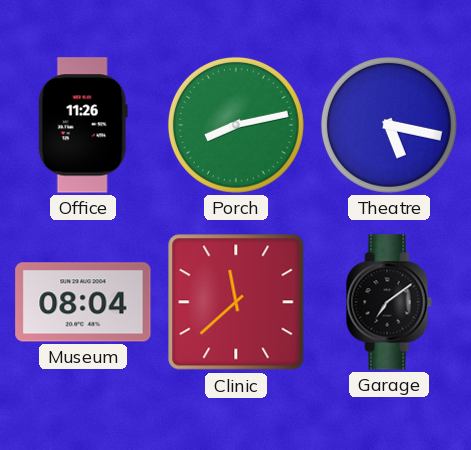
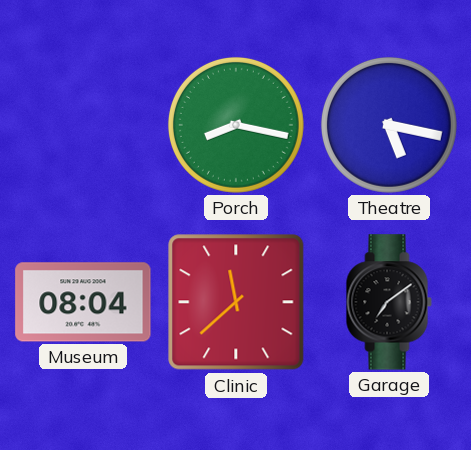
Office: 11:26 -> none (83, 125)
Porch: 8:13 -> 8:17 (236, 125)
